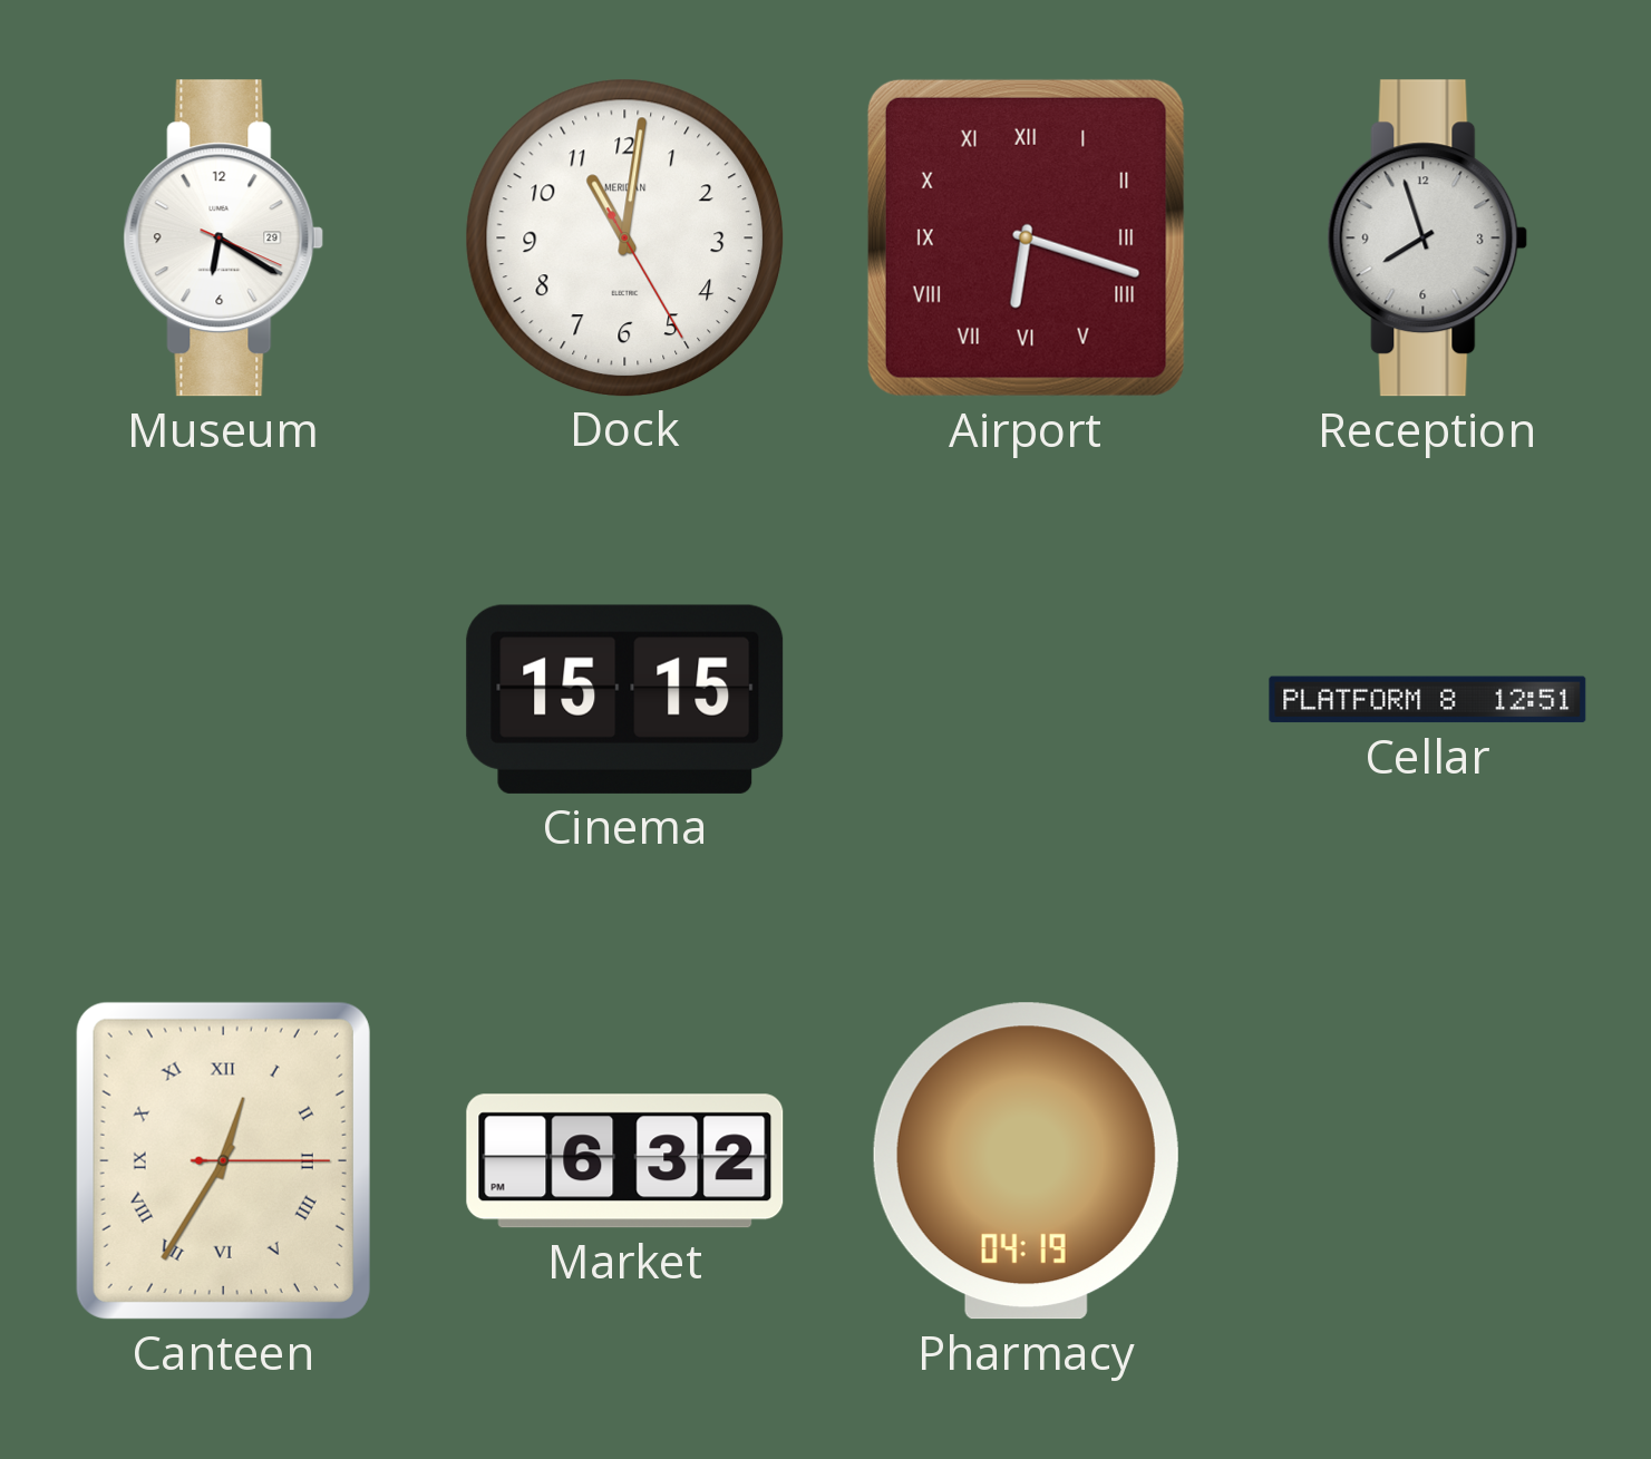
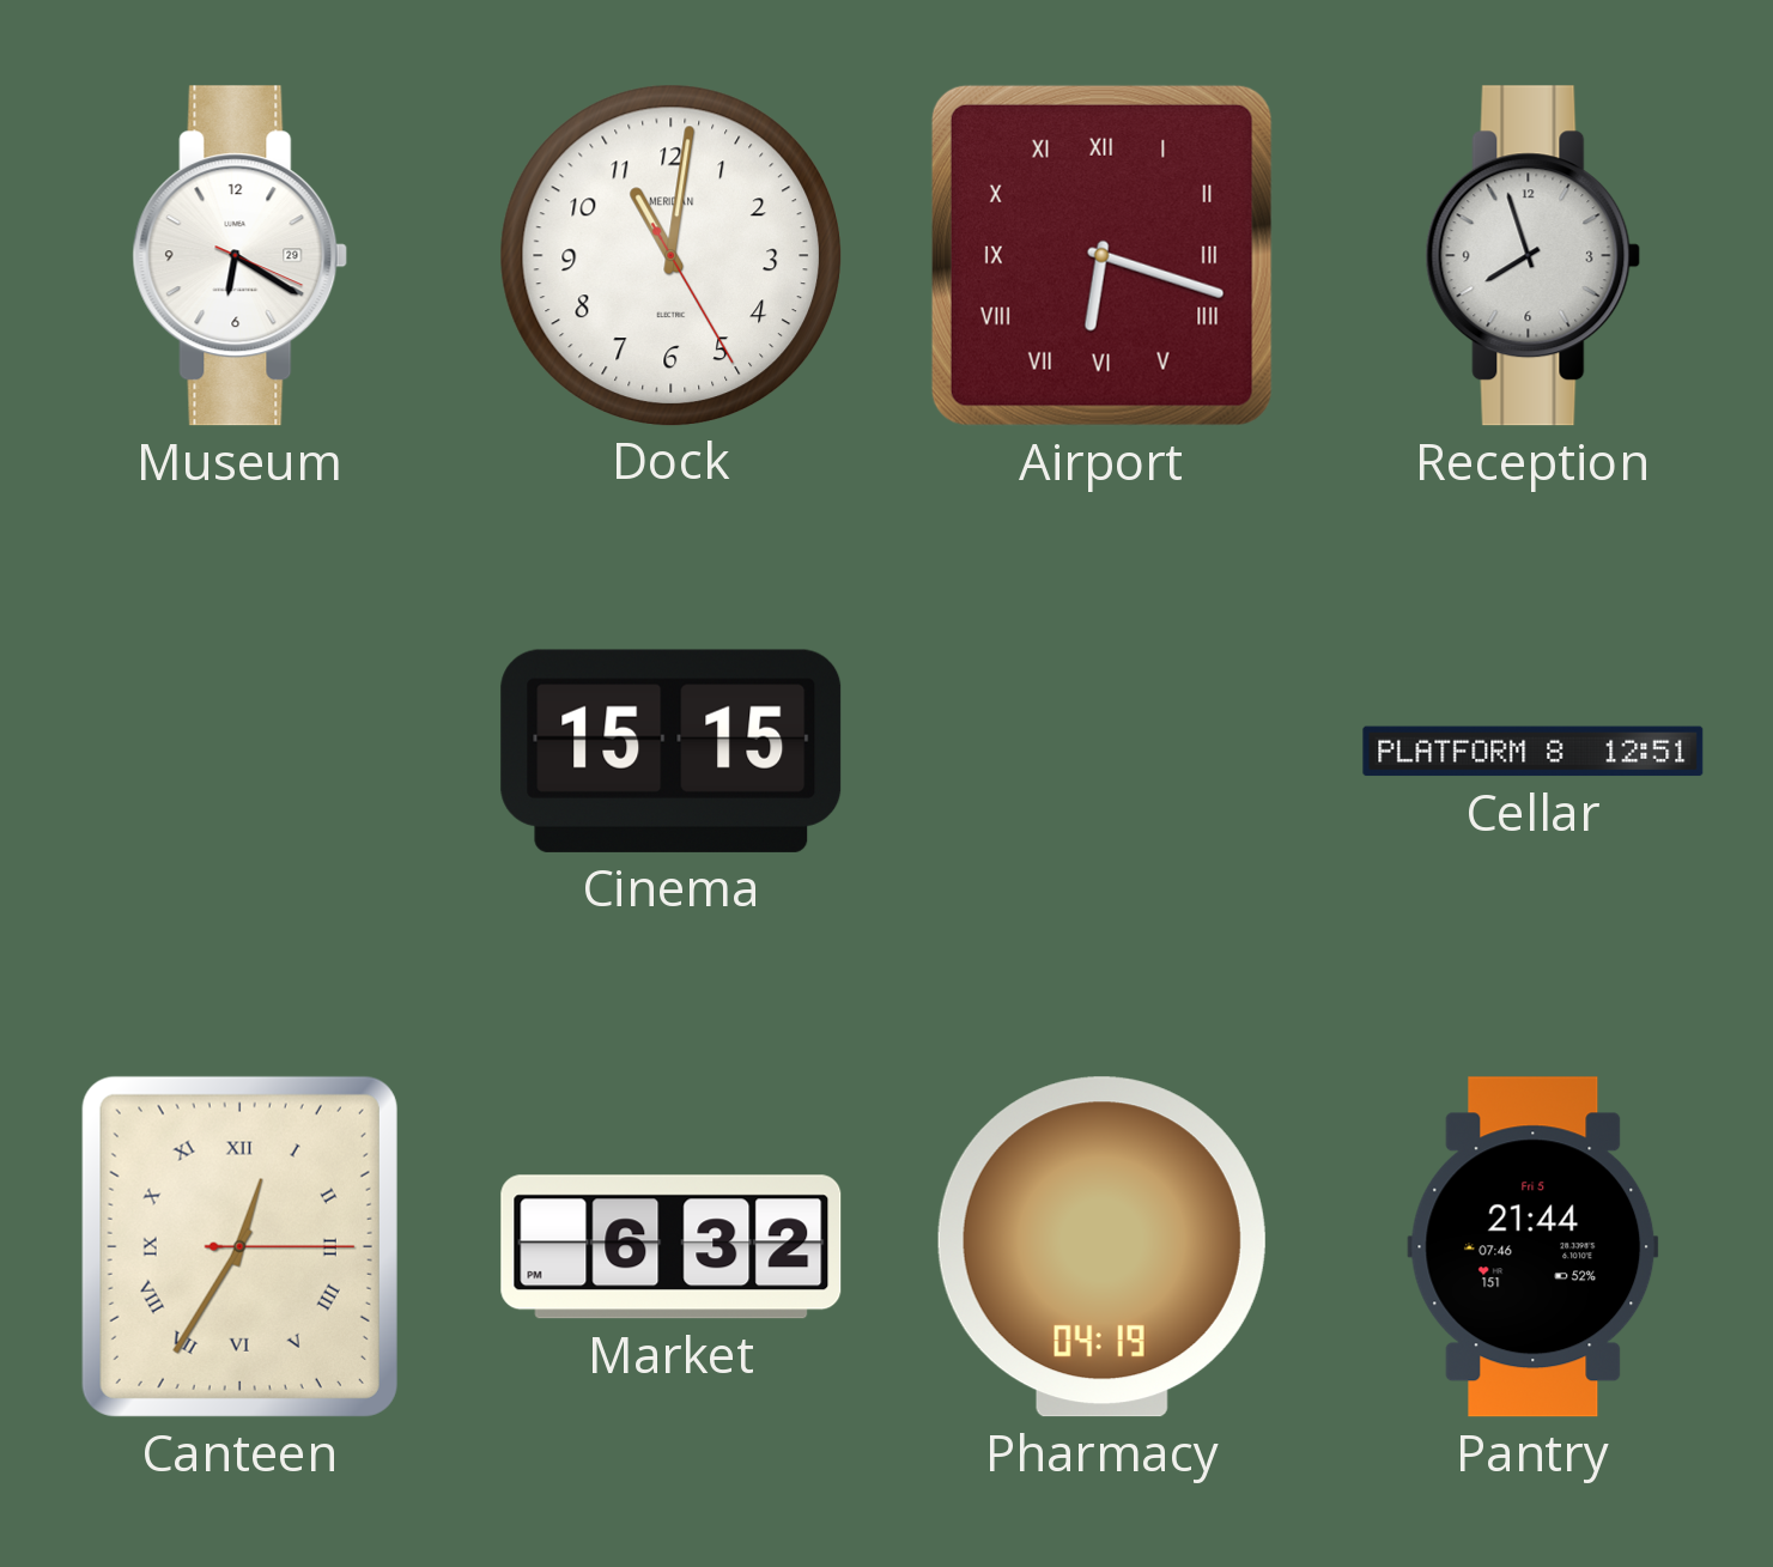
Pantry: none -> 21:44 (1534, 1247)
